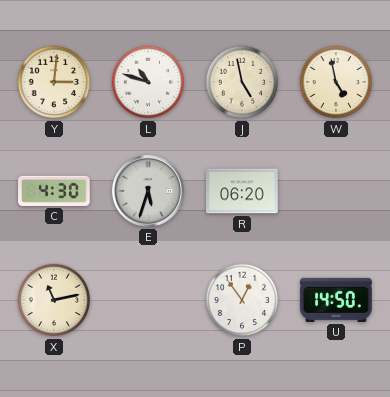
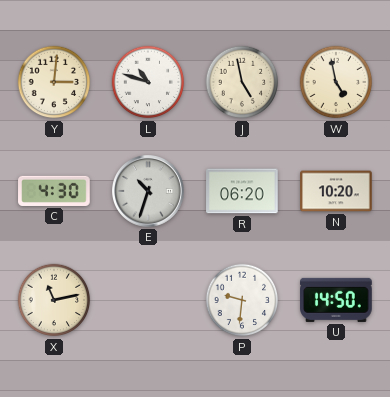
E: 5:33 -> 10:33 (149, 192)
N: none -> 10:20 (336, 191)
P: 12:54 -> 9:31 (242, 300)
